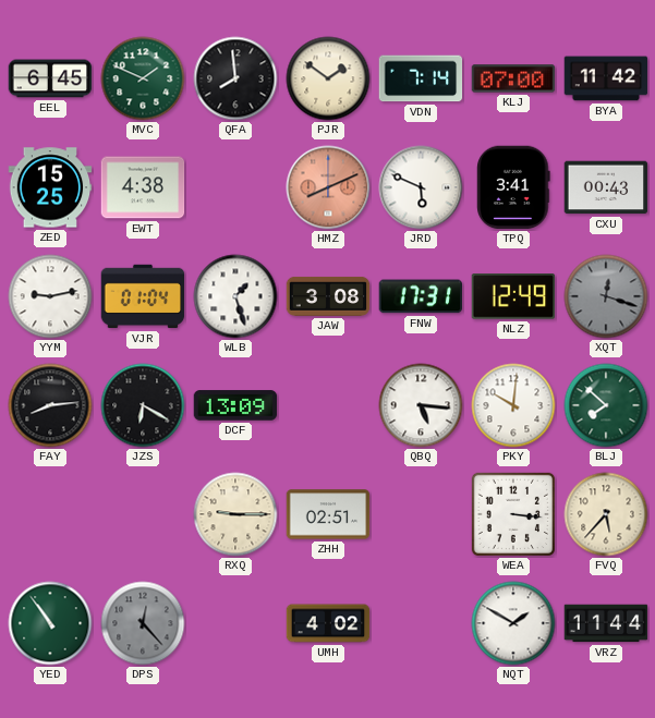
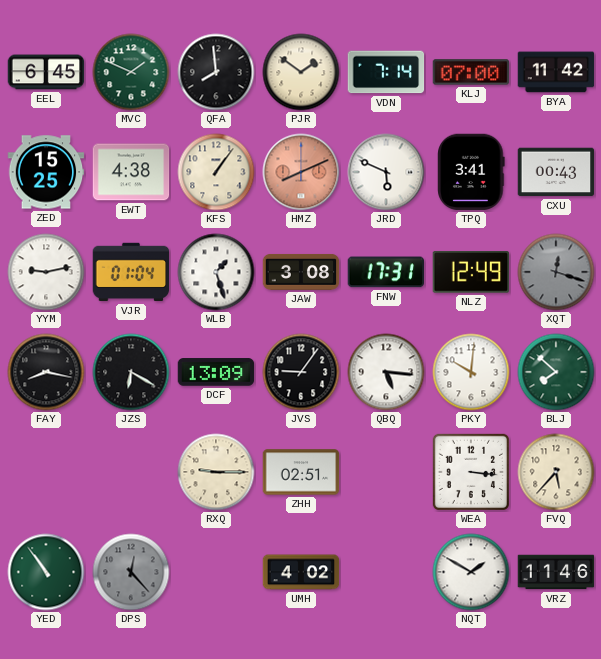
KFS: none -> 1:06 (216, 172)
FAY: 8:14 -> 8:17 (46, 372)
JVS: none -> 9:06 (301, 372)
VRZ: 11:44 -> 11:46 (556, 572)
